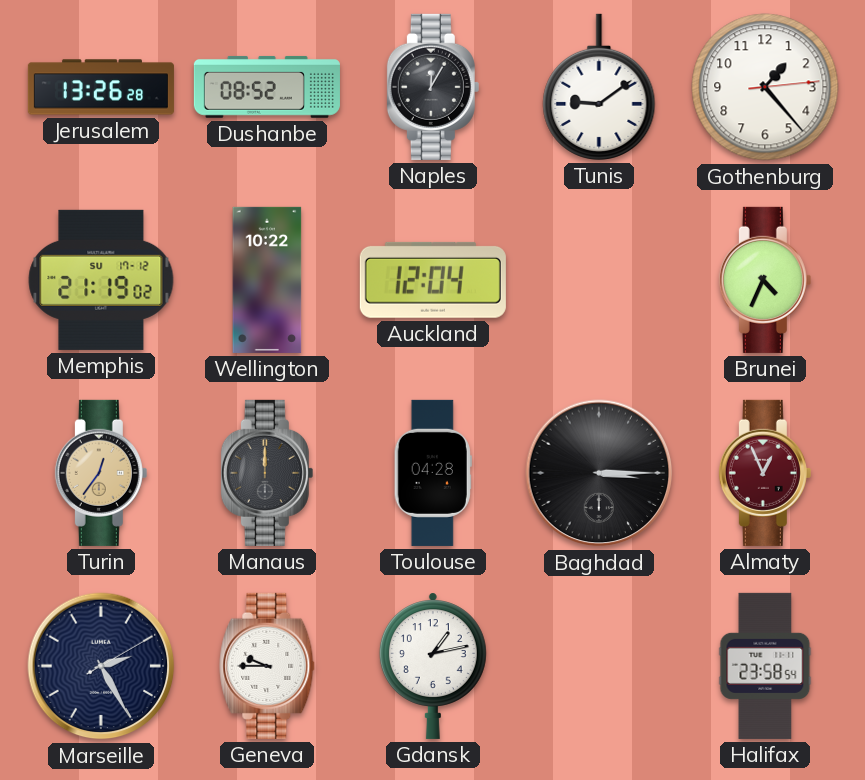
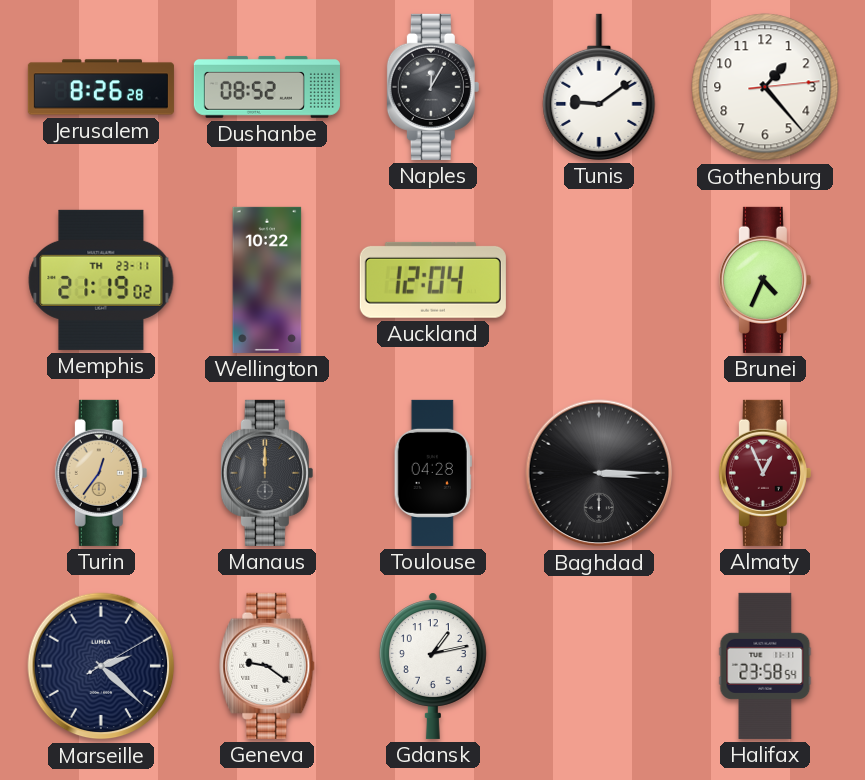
Jerusalem: 13:26 -> 8:26 (101, 87)
Memphis date: SU 17-12 -> TH 23-11 (101, 280)
Marseille: 2:25 -> 2:22 (101, 666)
Geneva: 9:45 -> 9:21 (267, 666)
